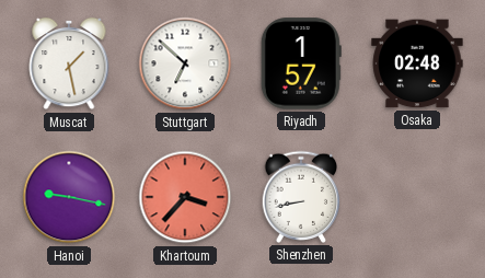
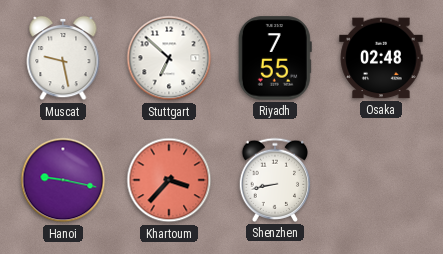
Muscat: 1:28 -> 9:28 (63, 58)
Riyadh: 1:57 -> 7:55 (275, 58)
